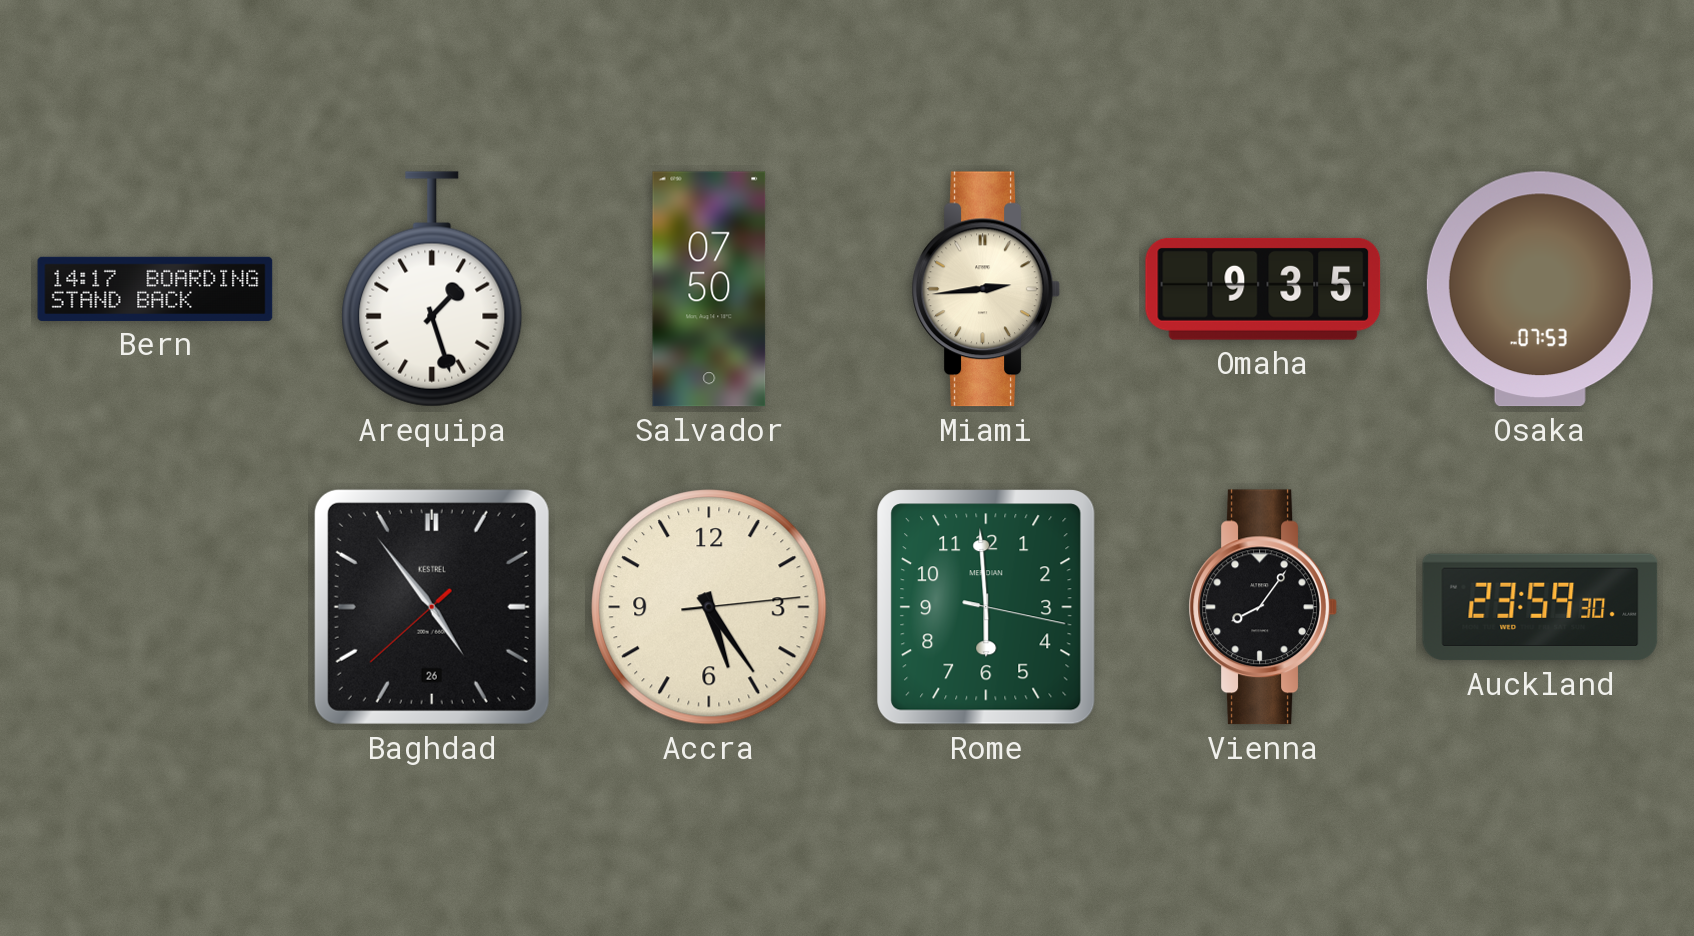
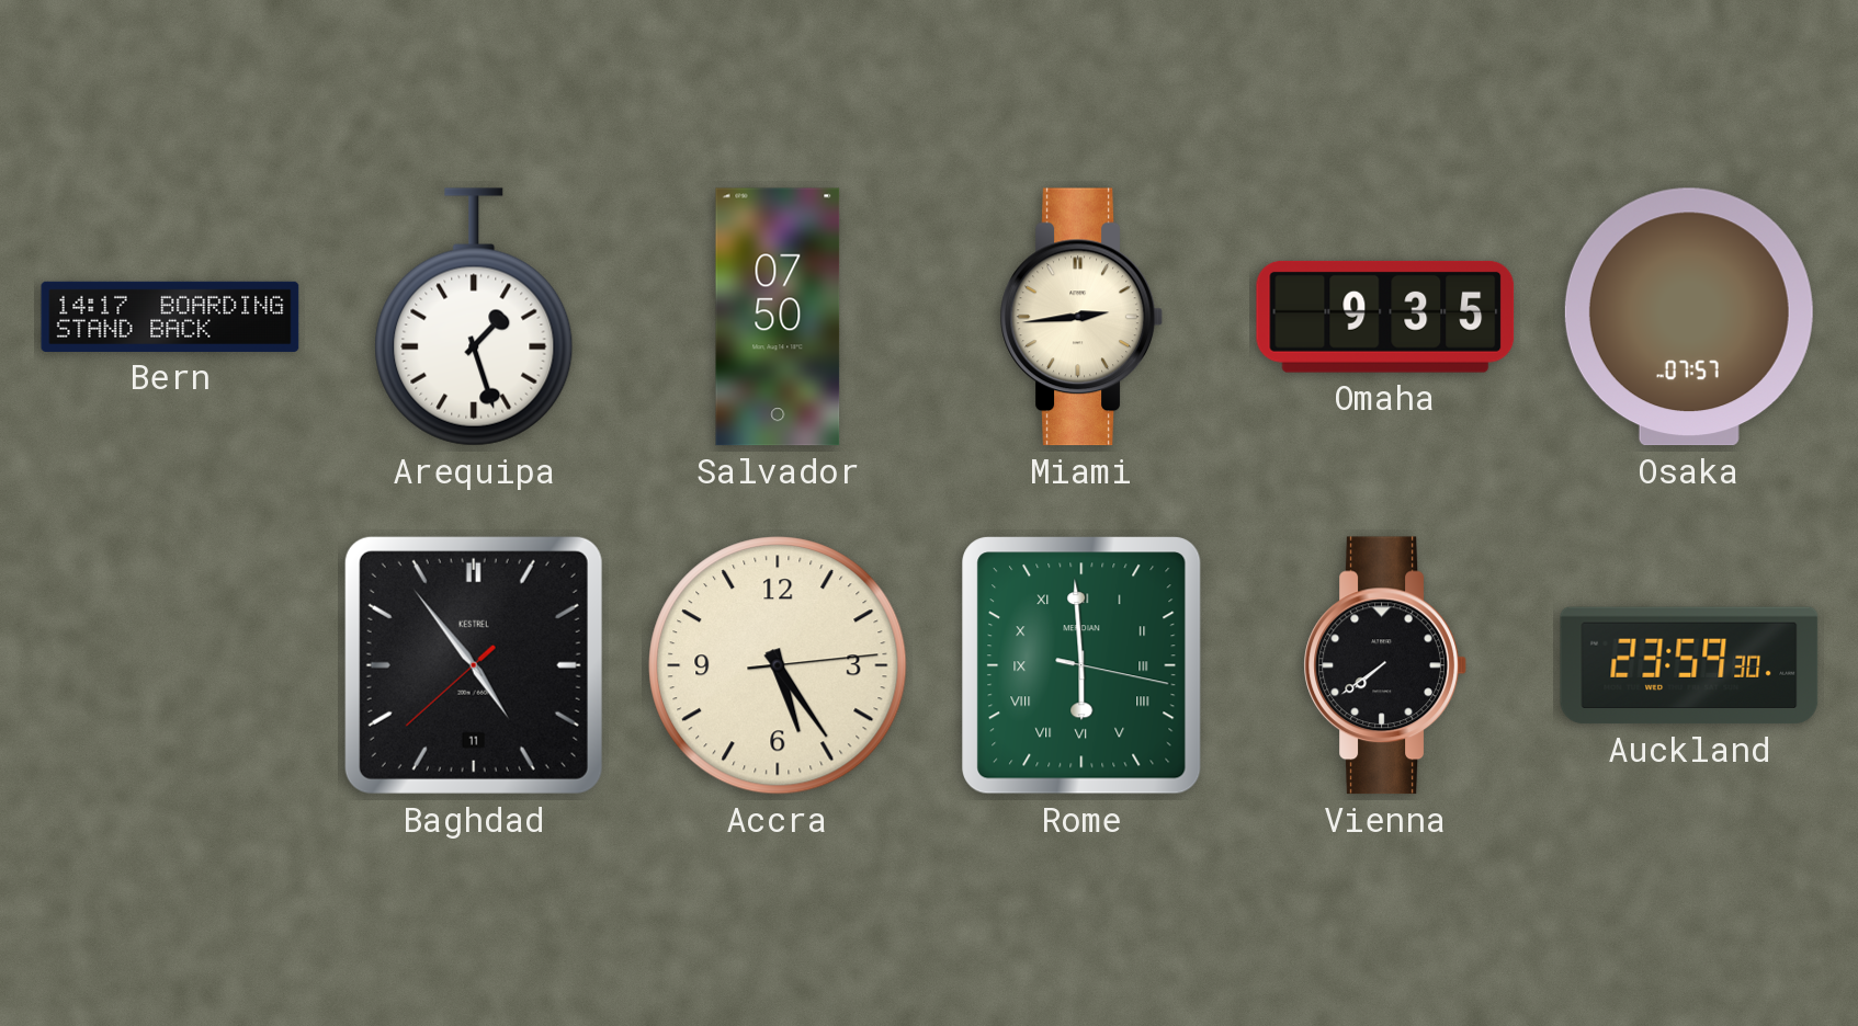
Osaka: 07:53 -> 07:57 (1689, 317)
Baghdad date: 26 -> 11 (474, 665)
Rome numerals: Arabic -> Roman (1081, 665)
Vienna: 8:06 -> 7:39 (1385, 665)
